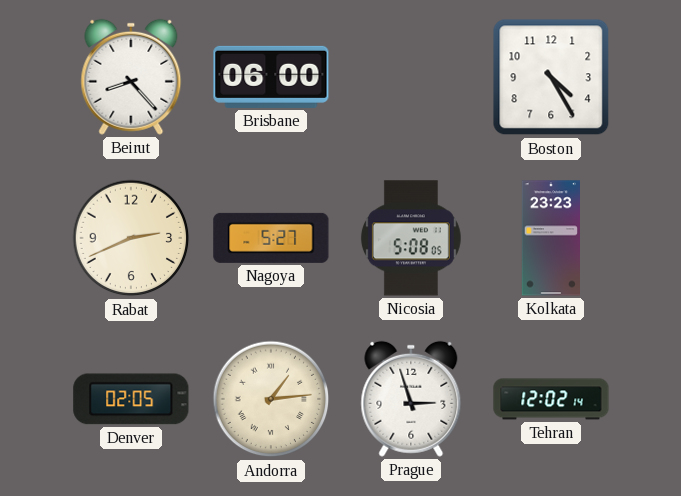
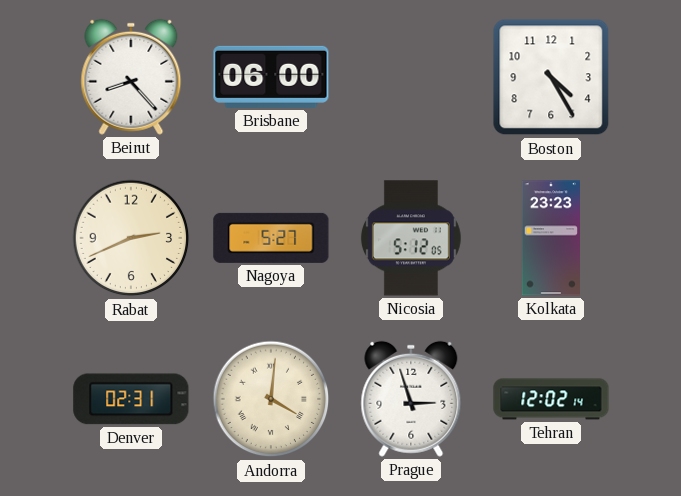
Nicosia: 5:08 -> 5:12 (411, 238)
Denver: 02:05 -> 02:31 (131, 399)
Andorra: 1:14 -> 4:01 (271, 399)
